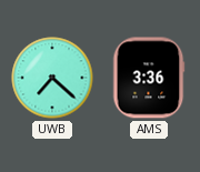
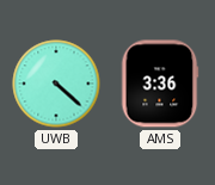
UWB: 7:22 -> 4:22 (56, 84)
